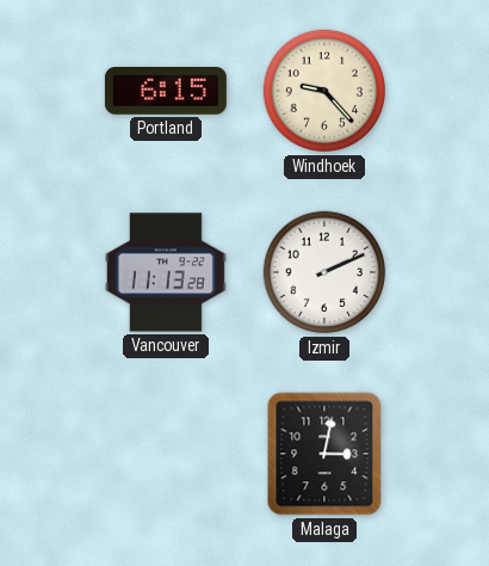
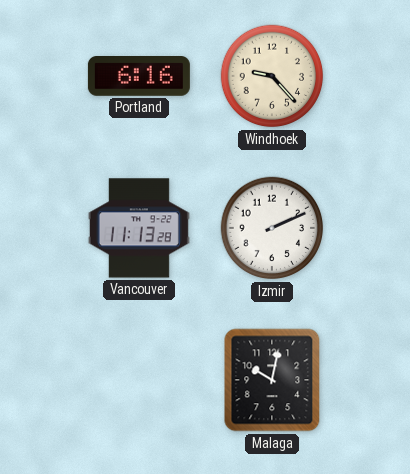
Portland: 6:15 -> 6:16 (139, 77)
Malaga: 3:02 -> 10:02 (272, 380)
